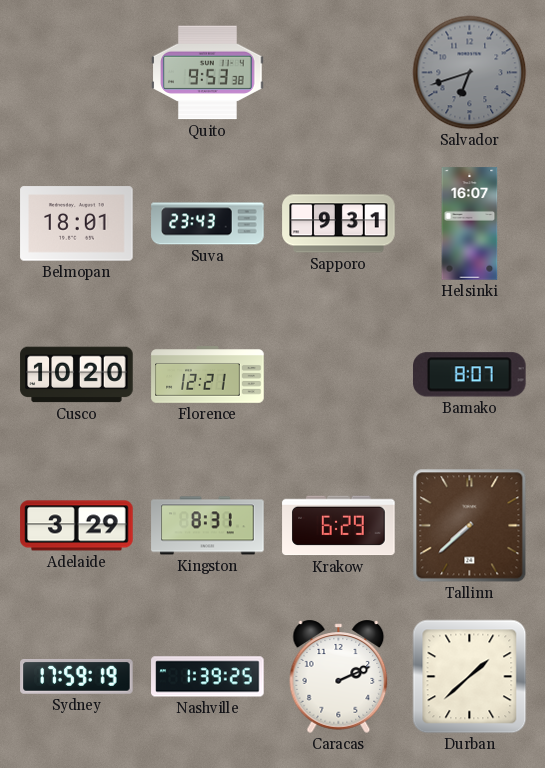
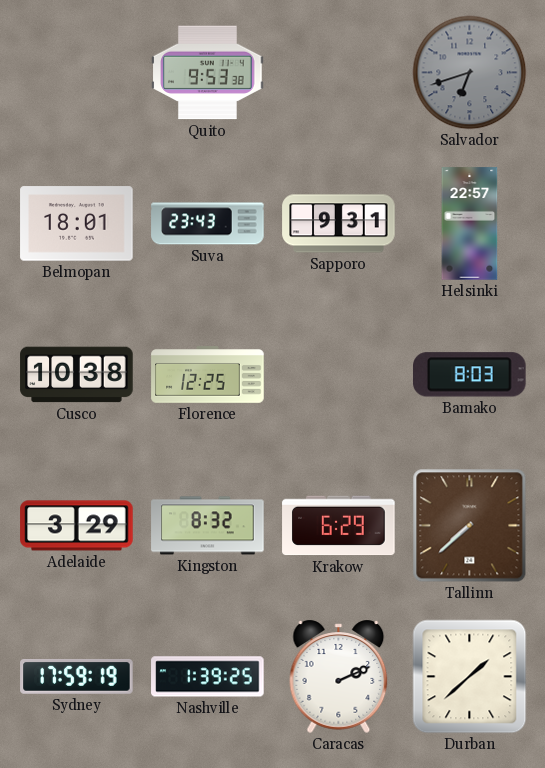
Helsinki: 16:07 -> 22:57 (470, 224)
Cusco: 10:20 -> 10:38 (77, 375)
Florence: 12:21 -> 12:25 (208, 375)
Bamako: 8:07 -> 8:03 (470, 375)
Kingston: 8:31 -> 8:32 (208, 526)
